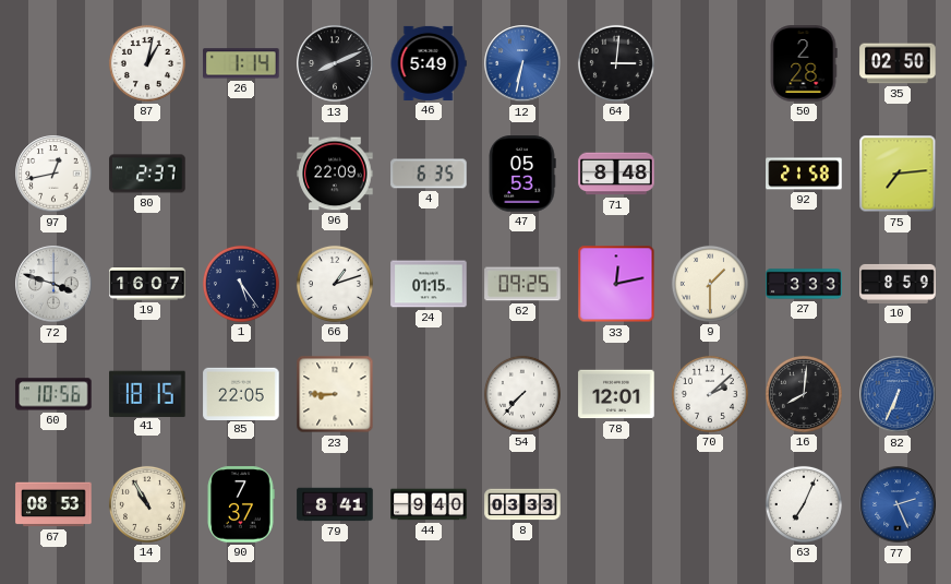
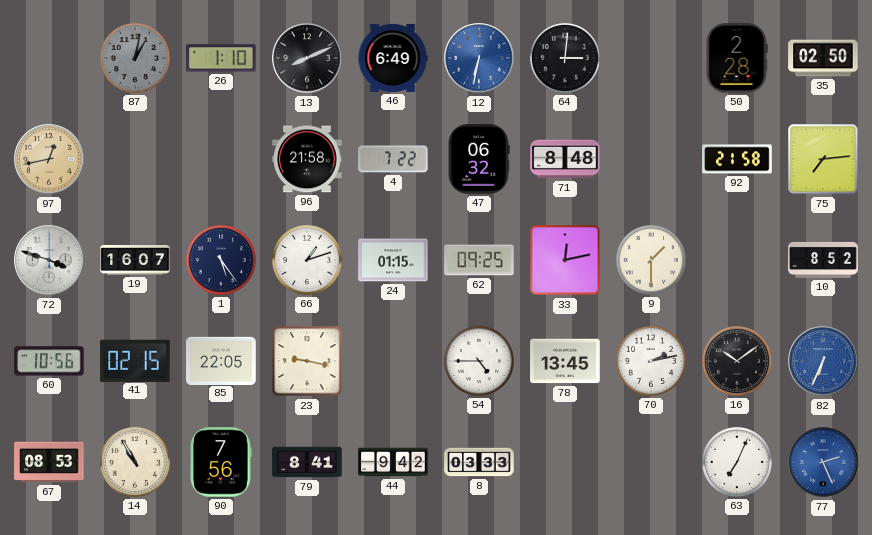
87 dial: white -> grey (135, 58)
26: 1:14 -> 1:10 (221, 58)
46: 5:49 -> 6:49 (393, 58)
97 dial: white -> champagne (49, 159)
80: 2:37 -> none (147, 174)
96: 22:09 -> 21:58 (307, 159)
4: 6:35 -> 7:22 (393, 159)
47: 05:53 -> 06:32 (479, 159)
27: 3:33 -> none (804, 284)
10: 8:59 -> 8:52 (823, 260)
41: 18:15 -> 02:15 (135, 360)
23: 8:45 -> 9:17 (307, 361)
54: 7:37 -> 4:45 (479, 361)
78: 12:01 -> 13:45 (565, 361)
70: 2:08 -> 2:13 (651, 361)
16: 8:01 -> 10:09 (737, 361)
90: 7:37 -> 7:56 (221, 462)
44: 9:40 -> 9:42 (393, 462)
